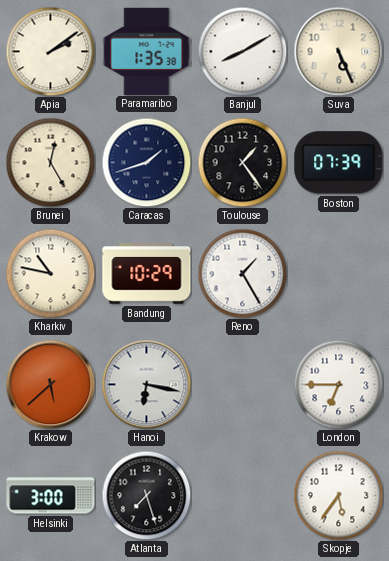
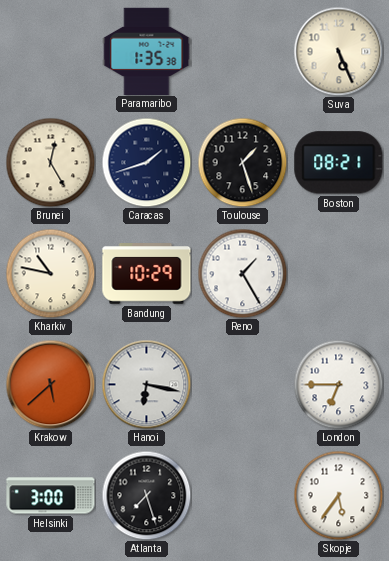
Apia: 2:09 -> none (50, 51)
Banjul: 8:10 -> none (242, 51)
Toulouse: 1:24 -> 1:27 (242, 162)
Boston: 07:39 -> 08:21 (339, 163)
